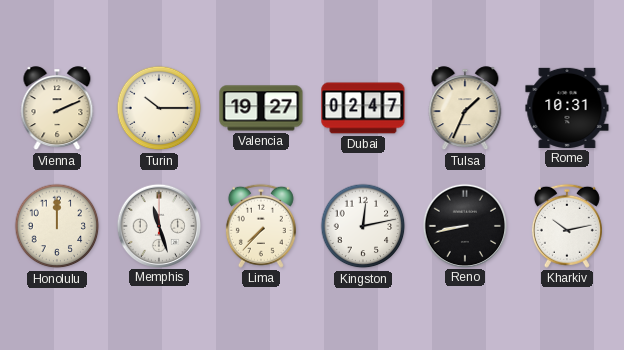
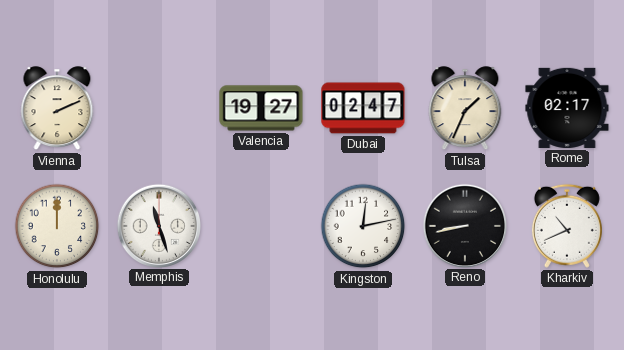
Turin: 10:15 -> none (159, 108)
Rome: 10:31 -> 02:17 (567, 108)
Lima: 7:37 -> none (261, 226)
Kharkiv: 10:13 -> 10:41 (567, 226)
